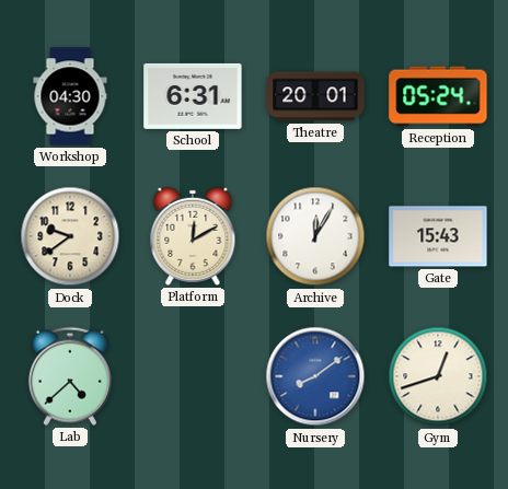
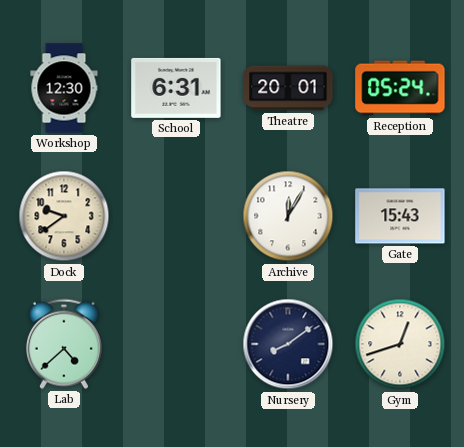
Workshop: 04:30 -> 12:30 (64, 88)
Platform: 12:10 -> none (193, 236)
Nursery dial: blue -> navy (288, 344)
